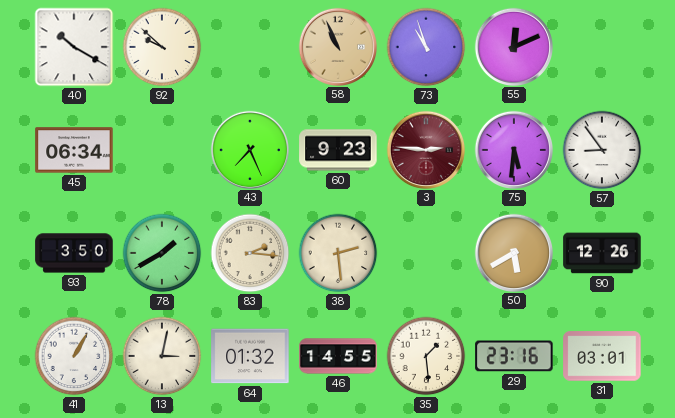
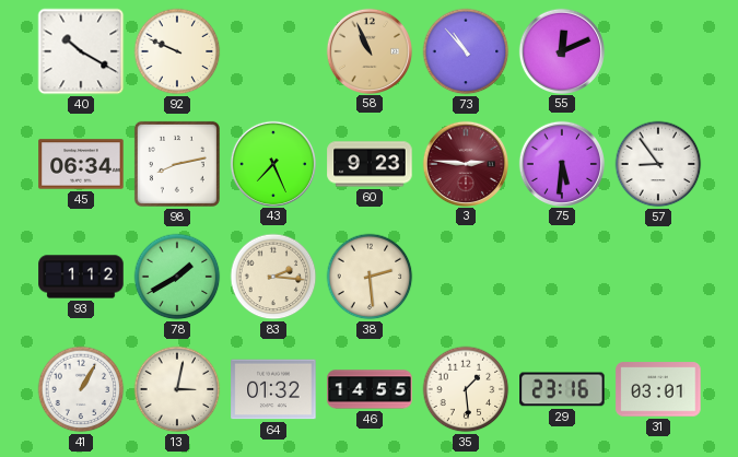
92: 9:52 -> 9:49 (177, 51)
73: 10:57 -> 10:53 (466, 51)
98: none -> 8:13 (177, 164)
93: 3:50 -> 1:12 (81, 277)
50: 5:40 -> none (513, 252)
90: 12:26 -> none (602, 253)
